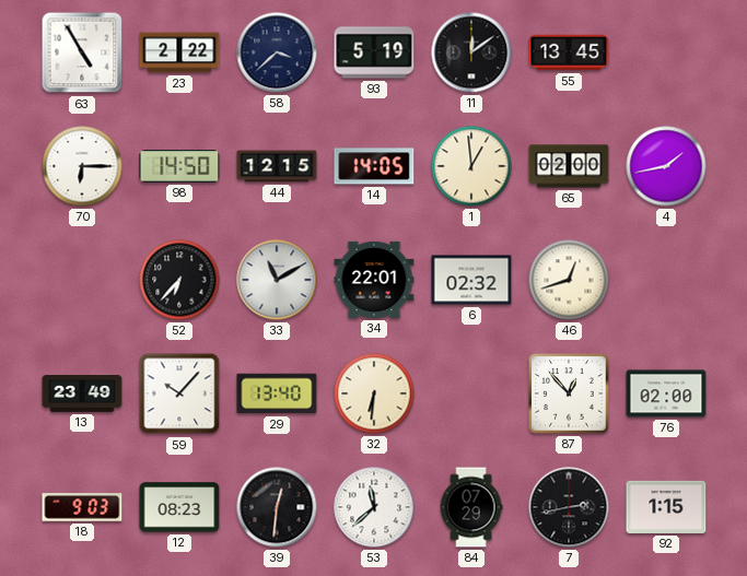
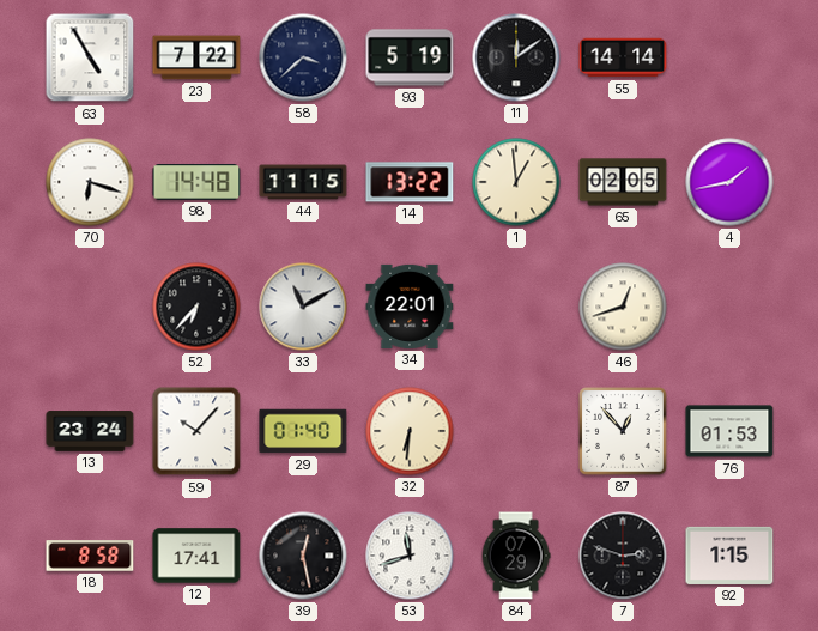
23: 2:22 -> 7:22 (196, 57)
55: 13:45 -> 14:14 (623, 57)
70: 6:15 -> 6:18 (90, 182)
98: 14:50 -> 14:48 (196, 182)
44: 12:15 -> 11:15 (303, 182)
14: 14:05 -> 13:22 (410, 182)
65: 02:00 -> 02:05 (623, 182)
6: 02:32 -> none (471, 280)
13: 23:49 -> 23:24 (90, 431)
29: 13:40 -> 01:40 (303, 431)
76: 02:00 -> 01:53 (729, 431)
18: 9:03 -> 8:58 (90, 556)
12: 08:23 -> 17:41 (196, 556)
39: 12:31 -> 12:28 (303, 556)
53: 11:38 -> 11:42 (410, 556)
7: 2:43 -> 2:48 (623, 556)
